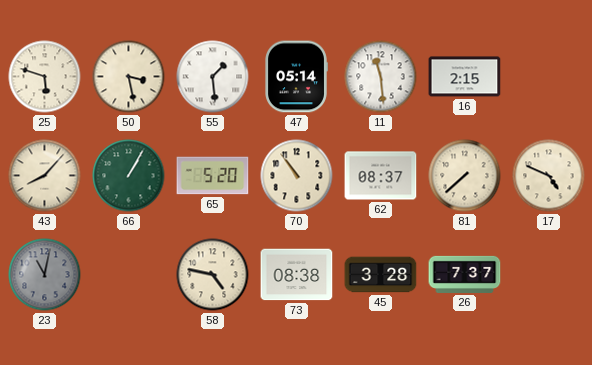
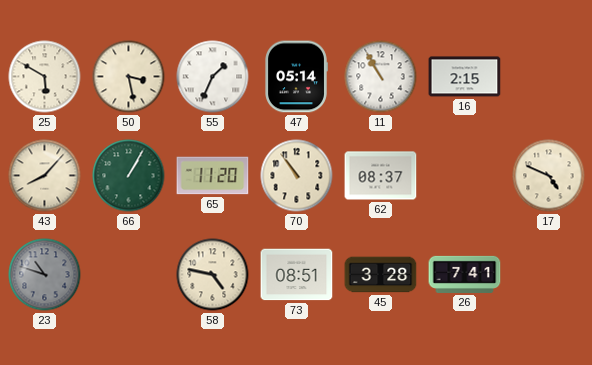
25: 5:48 -> 5:50 (45, 77)
55: 1:29 -> 1:34 (213, 77)
11: 11:29 -> 10:55 (381, 77)
65: 5:20 -> 11:20 (213, 176)
81: 7:38 -> none (465, 176)
23: 11:02 -> 10:48 (45, 275)
73: 08:38 -> 08:51 (297, 275)
26: 7:37 -> 7:41 (465, 274)
